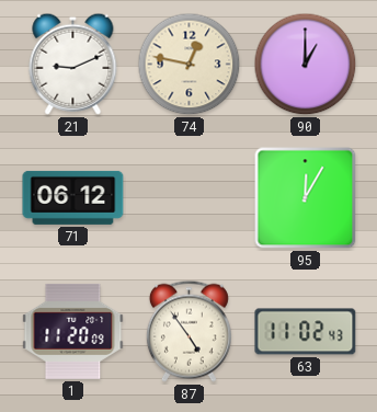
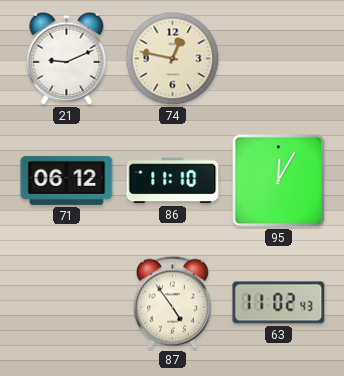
90: 1:00 -> none (306, 65)
86: none -> 11:10 (173, 181)
1: 11:20 -> none (73, 331)
